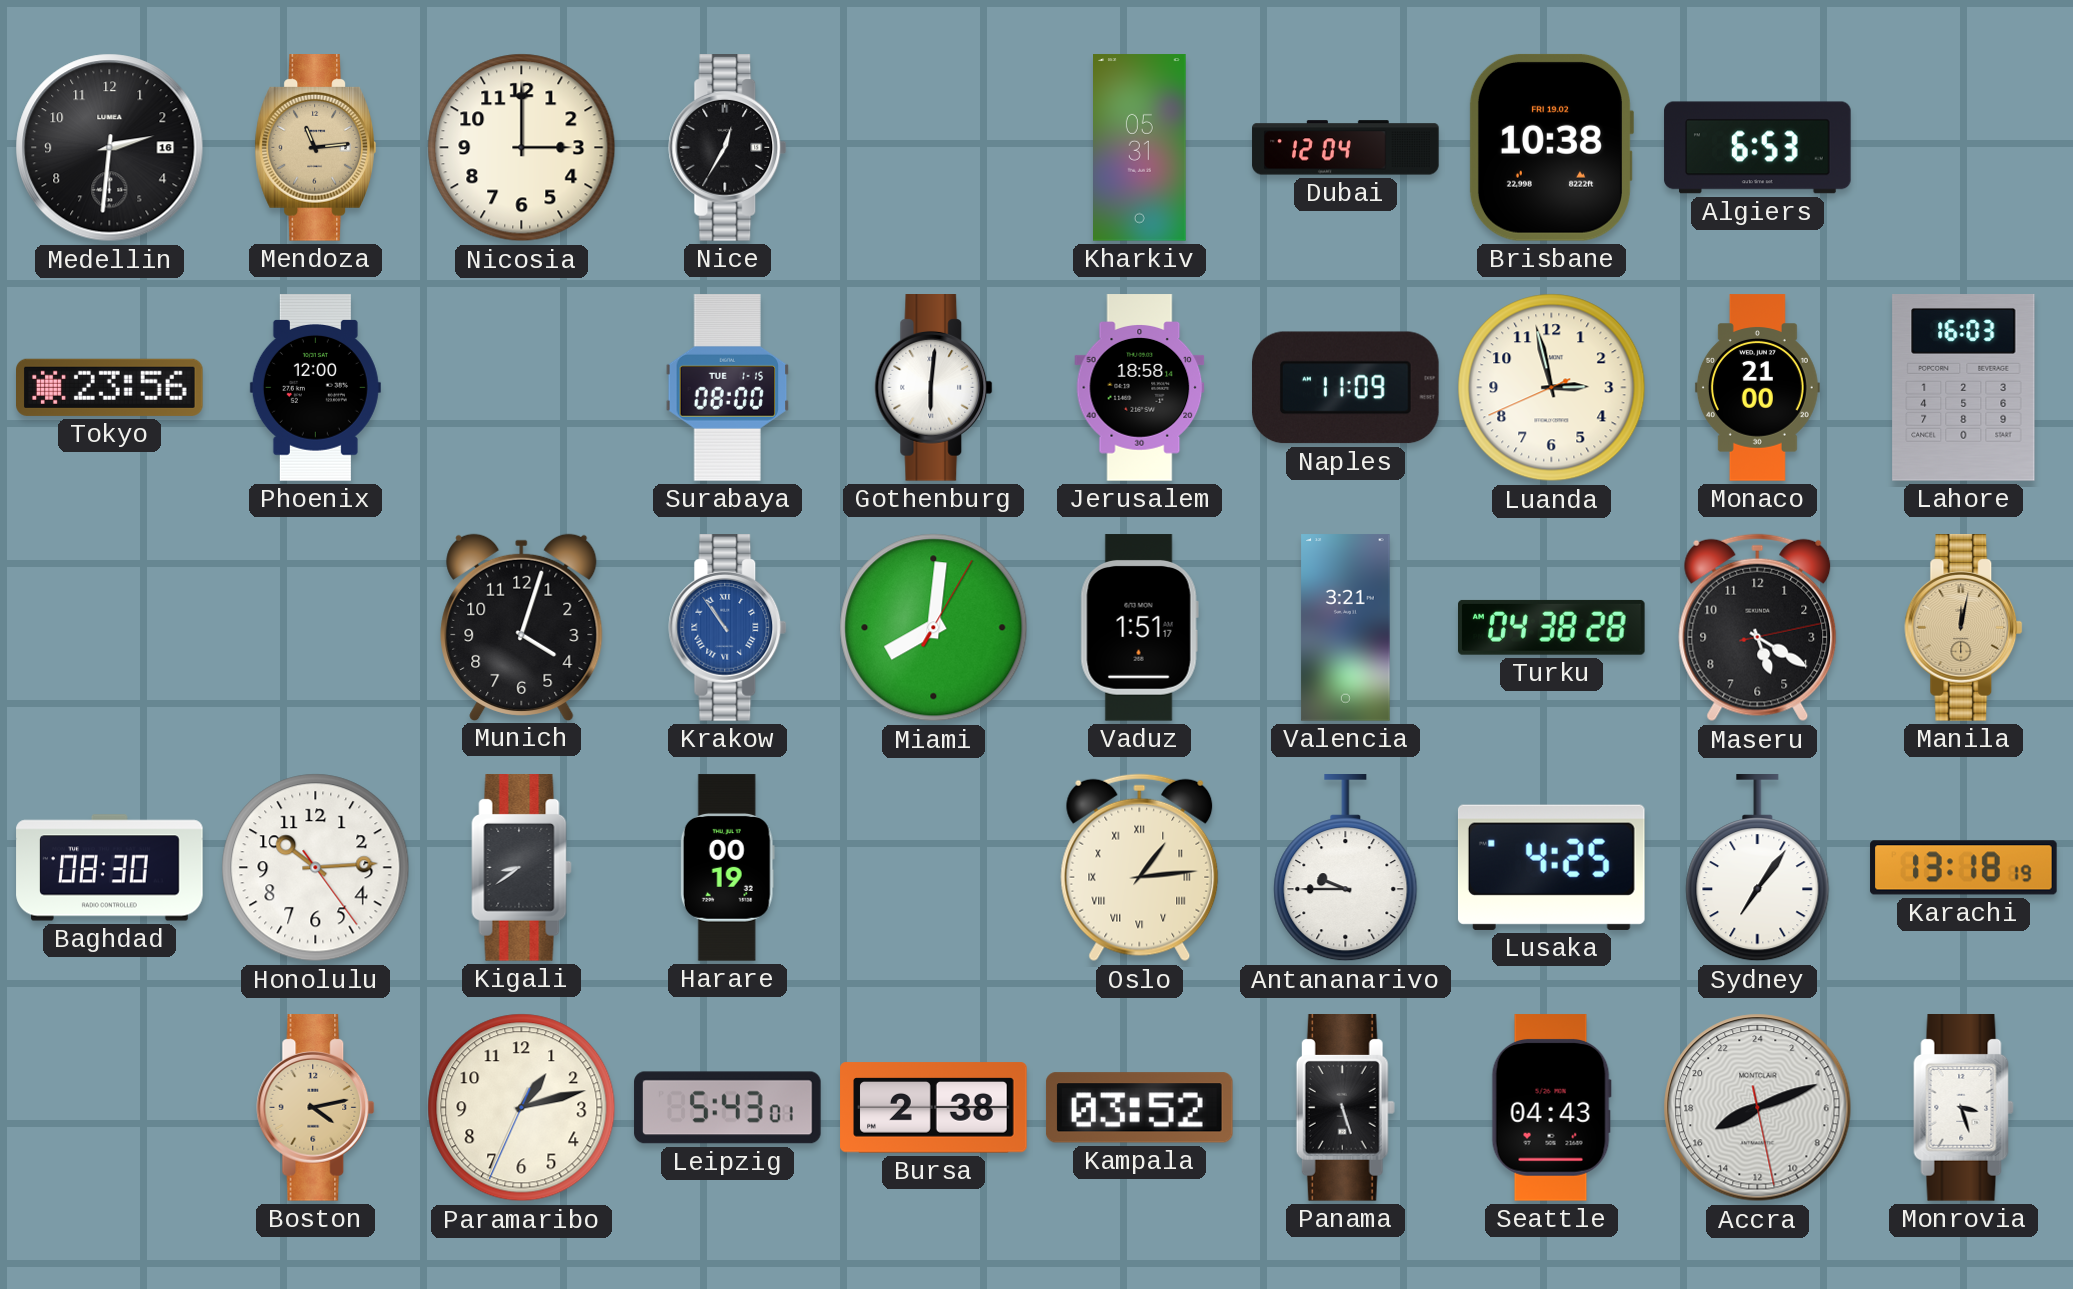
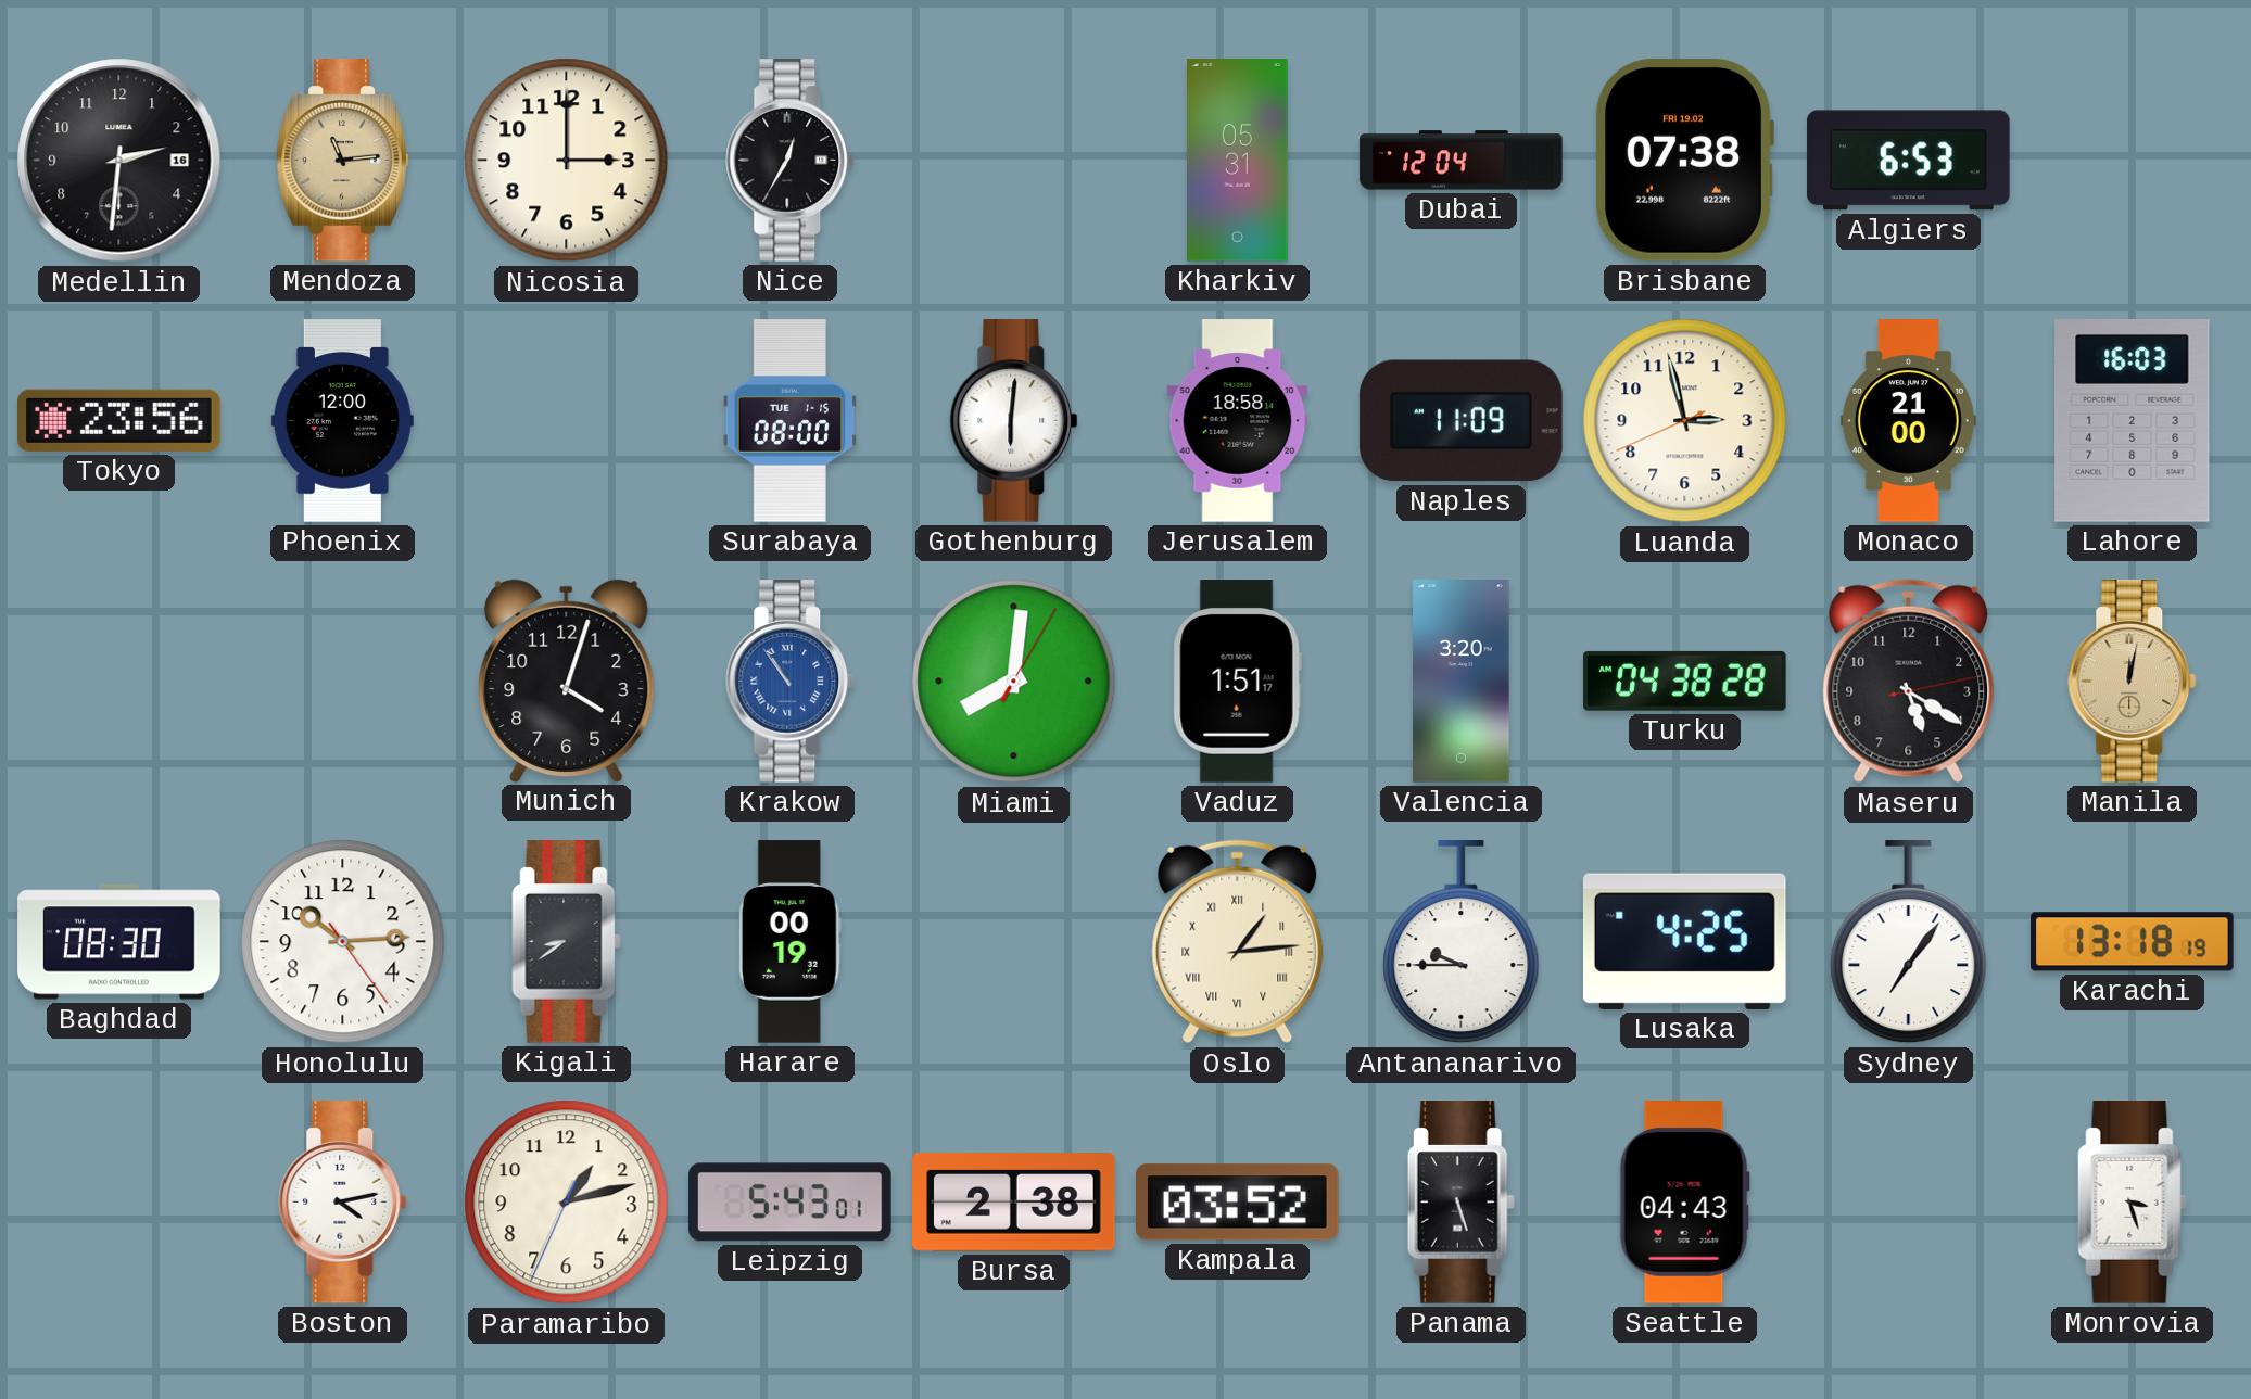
Brisbane: 10:38 -> 07:38 (1684, 160)
Valencia: 3:21 -> 3:20 (1462, 682)
Boston dial: champagne -> white (343, 1203)
Accra: 16:11 -> none (1758, 1108)
